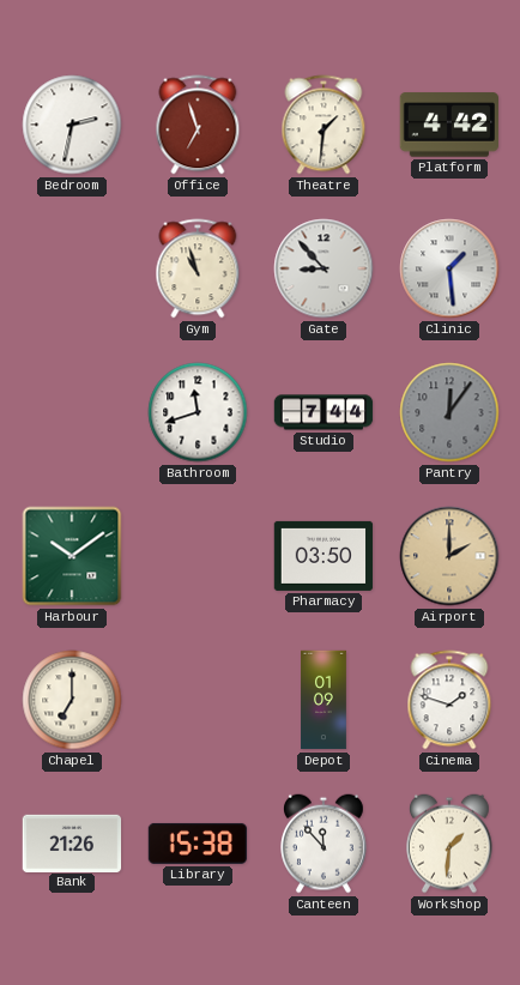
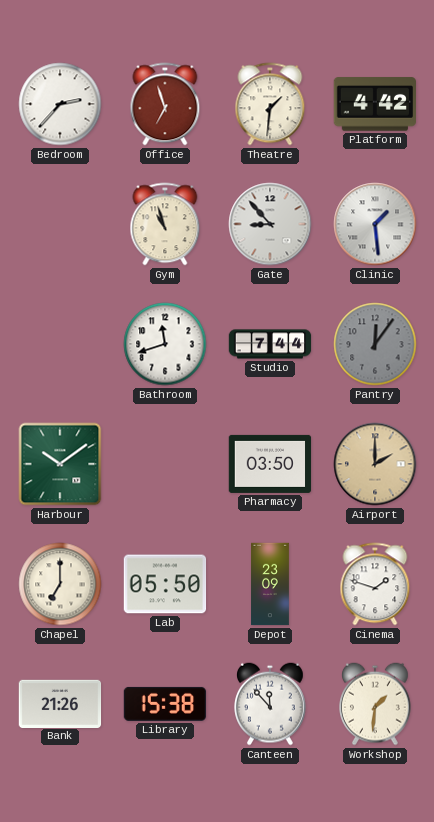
Bedroom: 2:32 -> 2:37 (60, 104)
Lab: none -> 05:50 (165, 584)
Depot: 01:09 -> 23:09 (271, 584)
